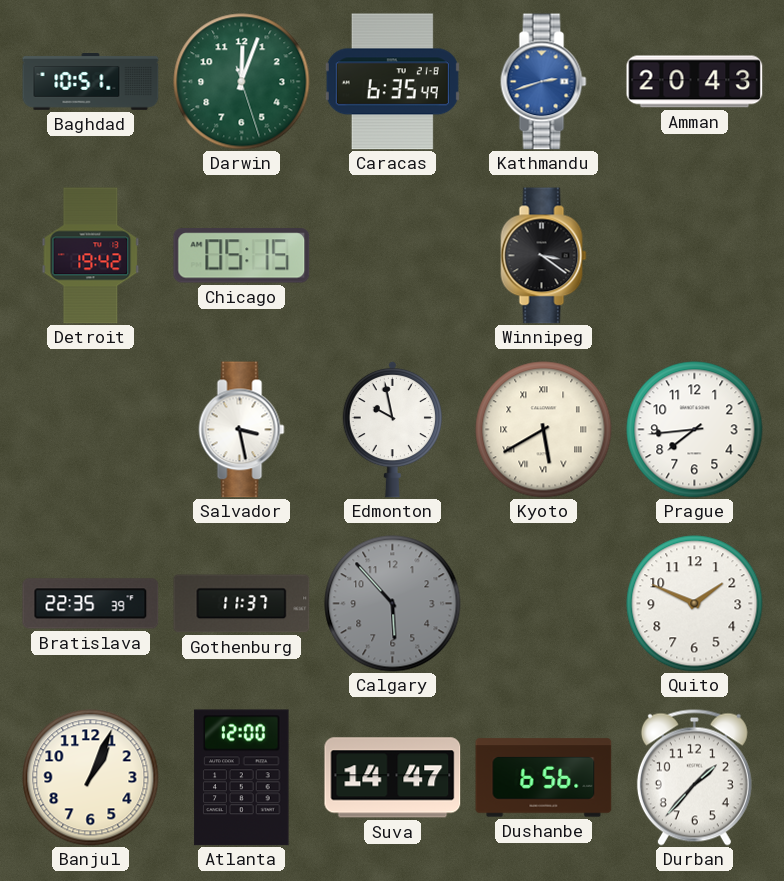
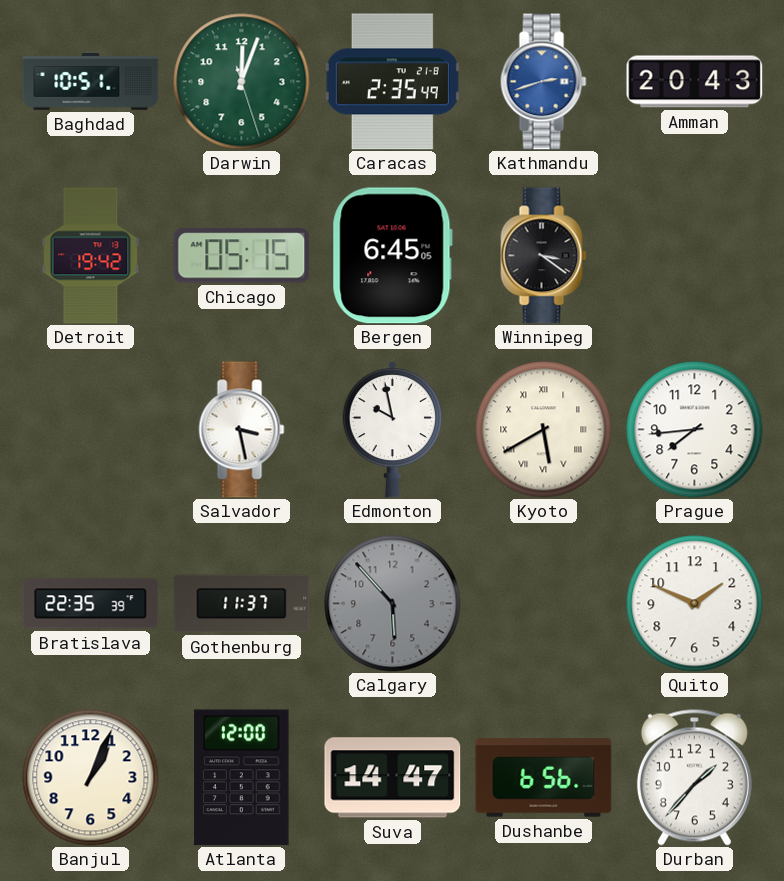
Caracas: 6:35 -> 2:35 (392, 82)
Bergen: none -> 6:45 (392, 256)
